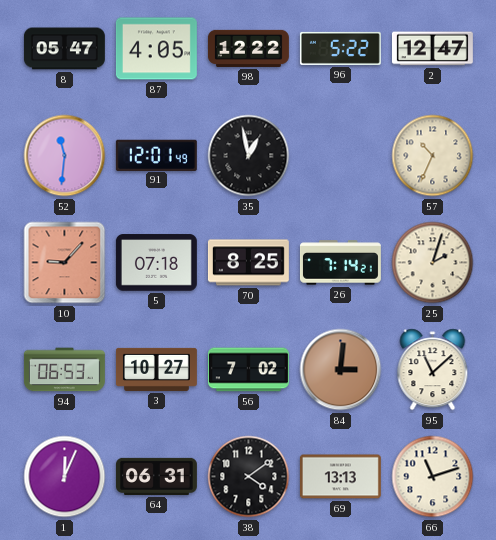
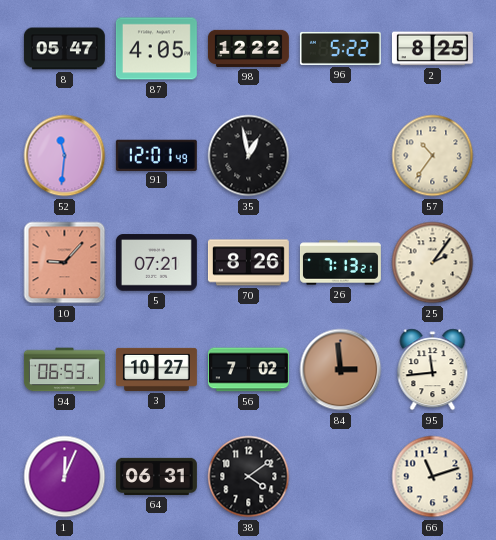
2: 12:47 -> 8:25 (432, 49)
57: 10:34 -> 10:36 (433, 156)
5: 07:18 -> 07:21 (156, 263)
70: 8:25 -> 8:26 (248, 263)
26: 7:14 -> 7:13 (340, 263)
25: 2:03 -> 2:06 (433, 263)
84: 3:01 -> 2:59 (341, 370)
95: 11:08 -> 11:44 (433, 370)
69: 13:13 -> none (340, 477)
